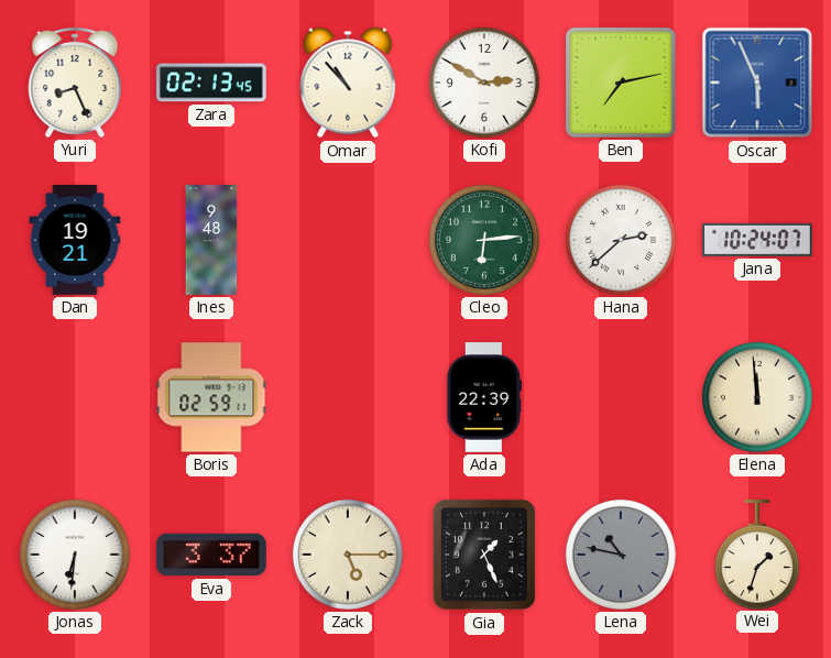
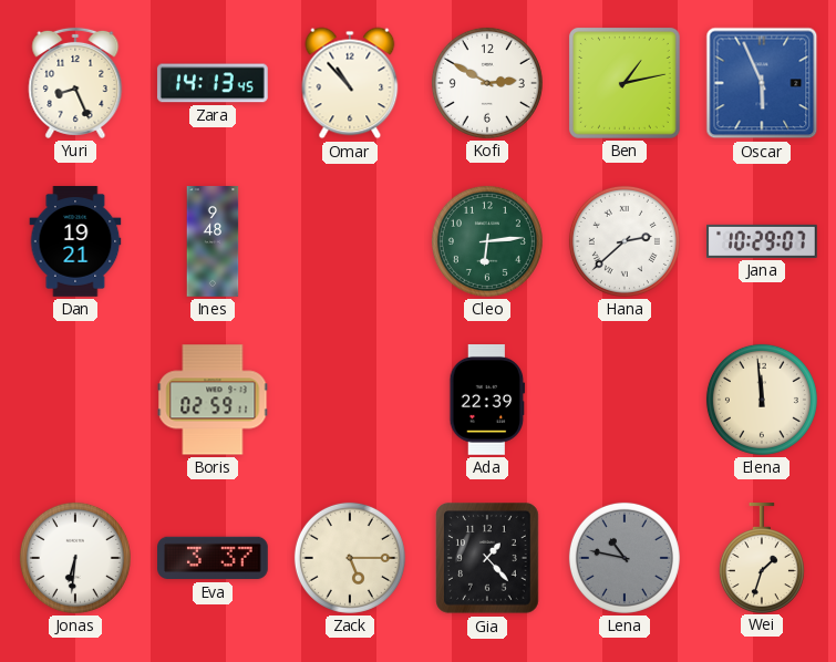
Zara: 02:13 -> 14:13 (213, 83)
Ben: 7:13 -> 1:13 (625, 83)
Jana: 10:24 -> 10:29 (763, 241)
Gia: 1:26 -> 1:23 (487, 558)
